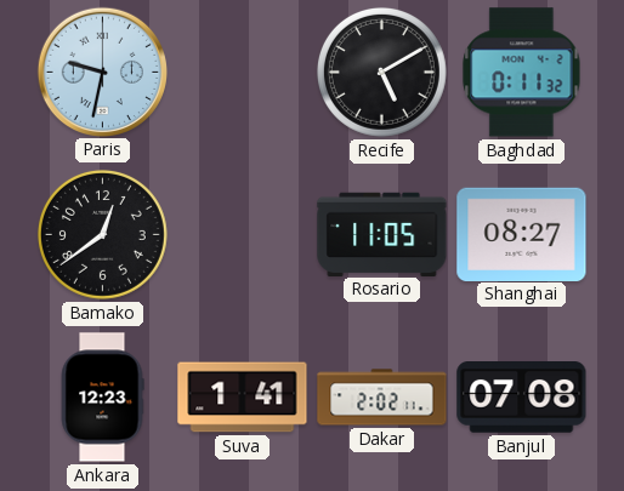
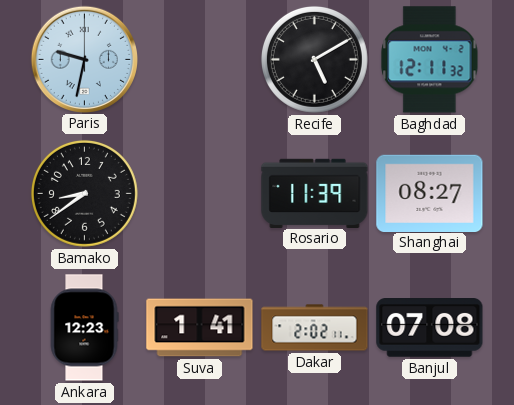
Baghdad: 0:11 -> 12:11 (430, 60)
Bamako: 12:39 -> 8:39 (84, 193)
Rosario: 11:05 -> 11:39 (315, 193)
